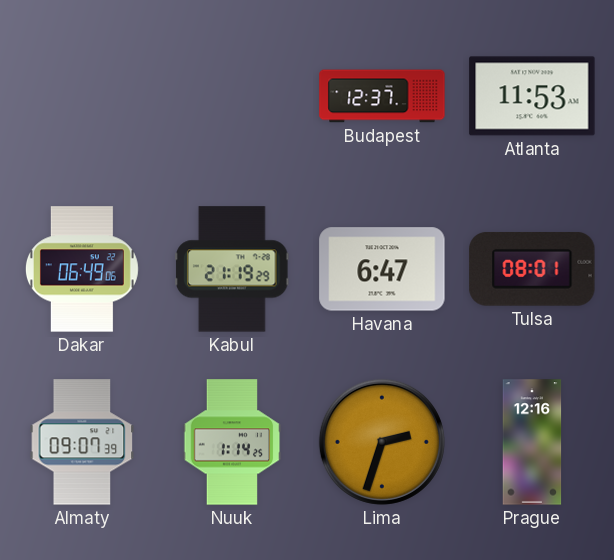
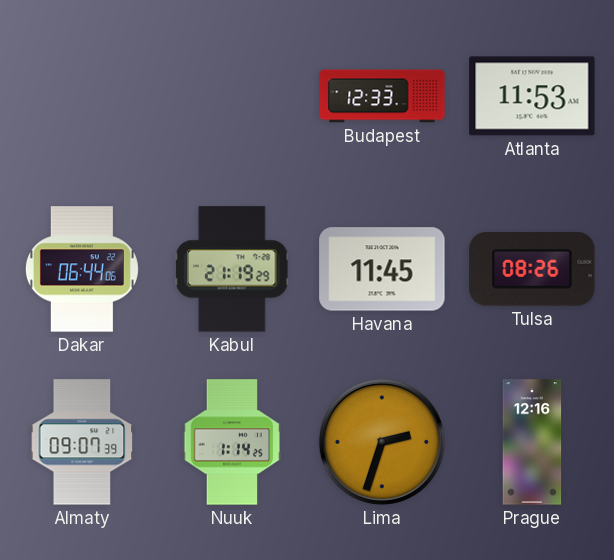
Budapest: 12:37 -> 12:33 (382, 96)
Dakar: 06:49 -> 06:44 (82, 269)
Havana: 6:47 -> 11:45 (382, 269)
Tulsa: 08:01 -> 08:26 (532, 269)
